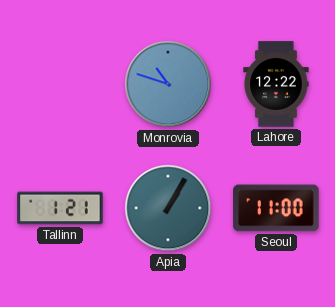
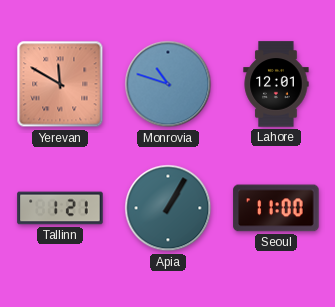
Yerevan: none -> 11:50 (60, 84)
Lahore: 12:22 -> 12:01 (276, 84)
